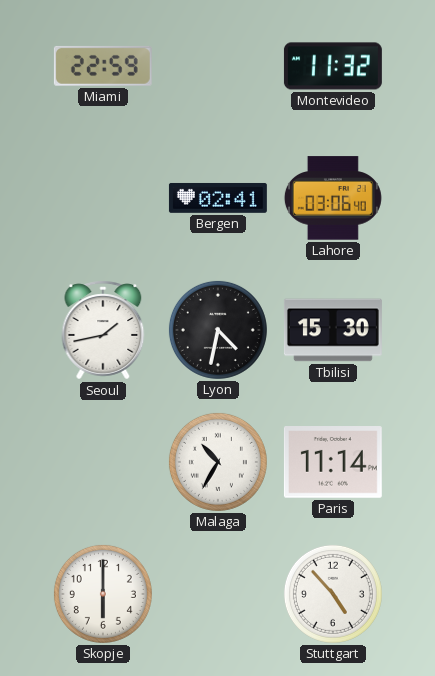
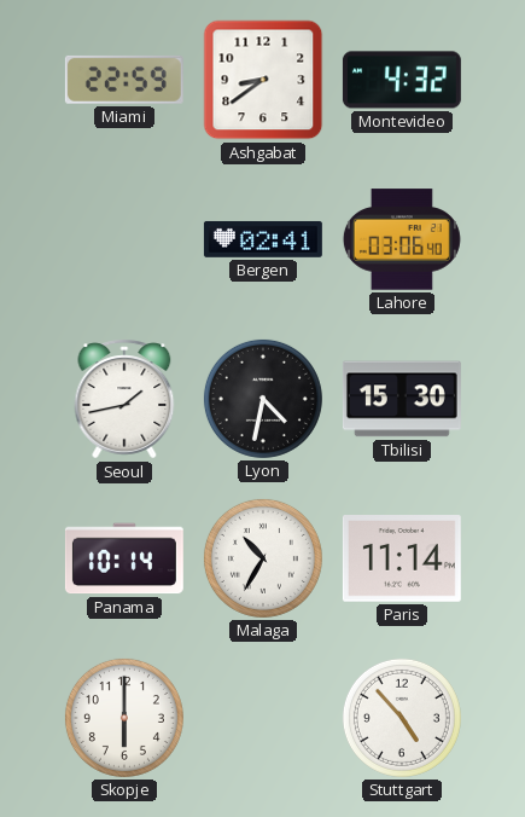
Ashgabat: none -> 8:39 (263, 80)
Montevideo: 11:32 -> 4:32 (402, 80)
Panama: none -> 10:14 (124, 558)
